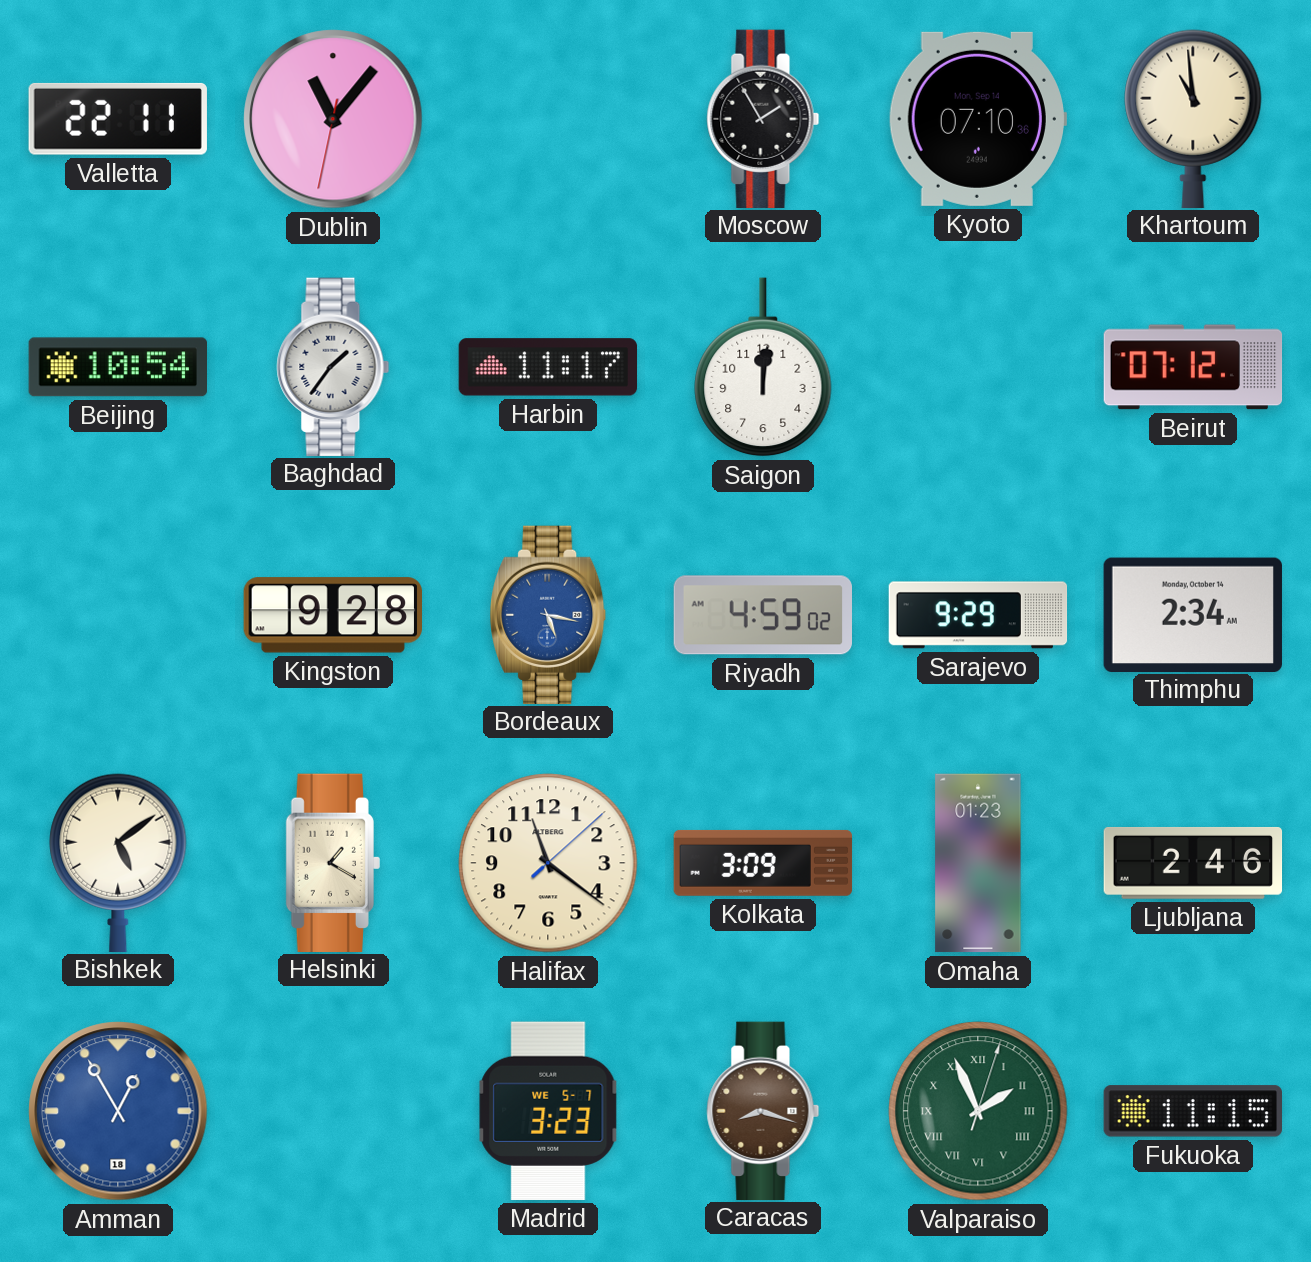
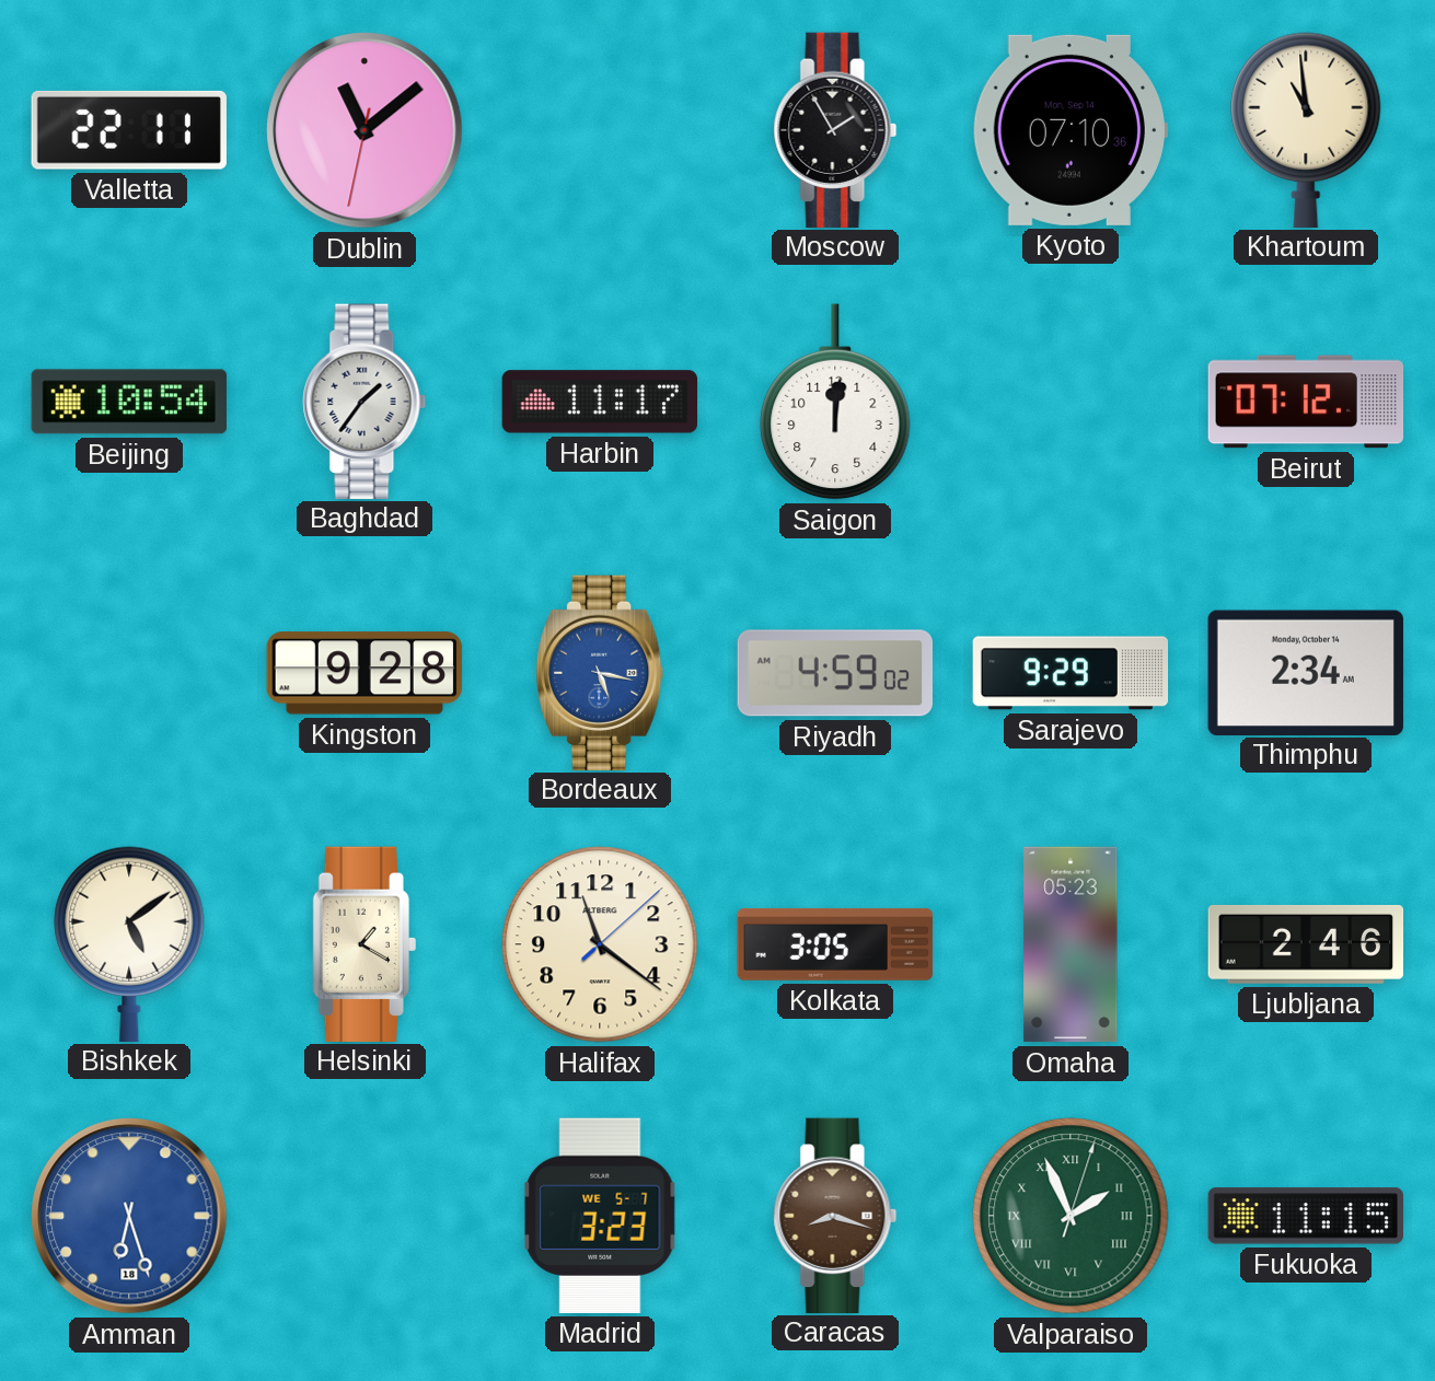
Dublin: 11:06 -> 11:08 (364, 130)
Kolkata: 3:09 -> 3:05 (835, 944)
Omaha: 01:23 -> 05:23 (1071, 944)
Amman: 12:55 -> 6:27 (129, 1216)
